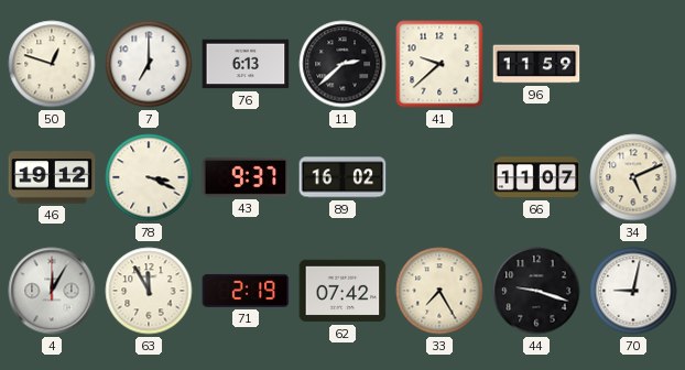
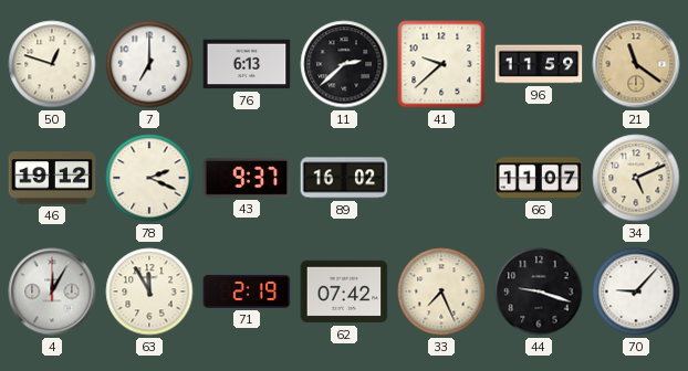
21: none -> 11:21 (636, 64)
78: 3:19 -> 2:19 (149, 178)
33: 7:25 -> 7:26 (441, 291)
70: 9:02 -> 9:07 (636, 291)
